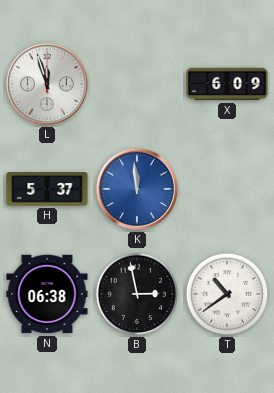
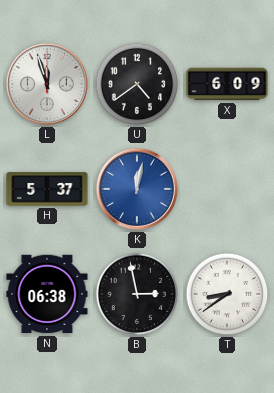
U: none -> 4:39 (137, 84)
K: 11:59 -> 12:02 (137, 189)
T: 10:39 -> 8:39 (227, 294)
